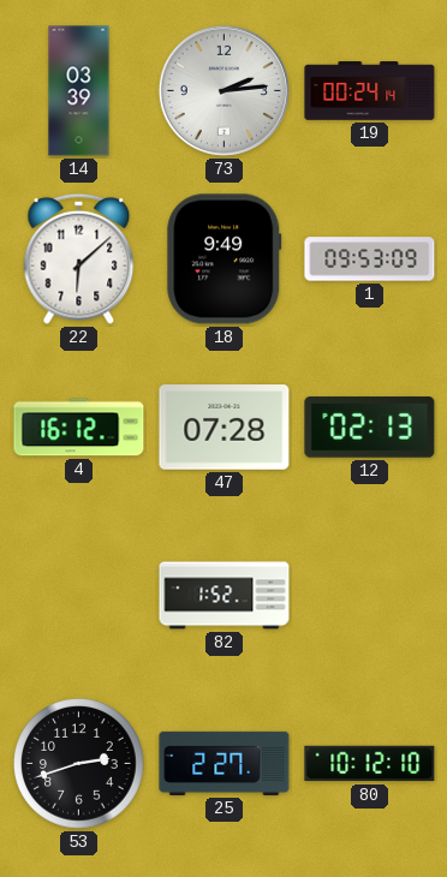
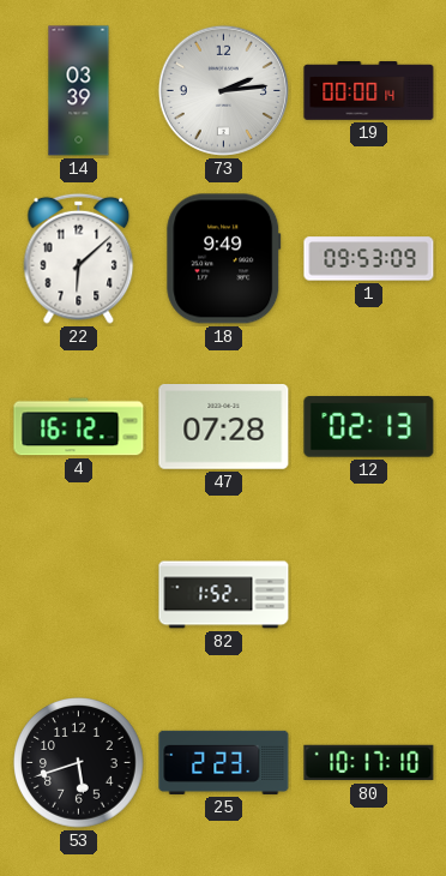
19: 00:24 -> 00:00 (369, 91)
53: 2:42 -> 5:42 (79, 763)
25: 2:27 -> 2:23 (224, 762)
80: 10:12 -> 10:17 (369, 763)
